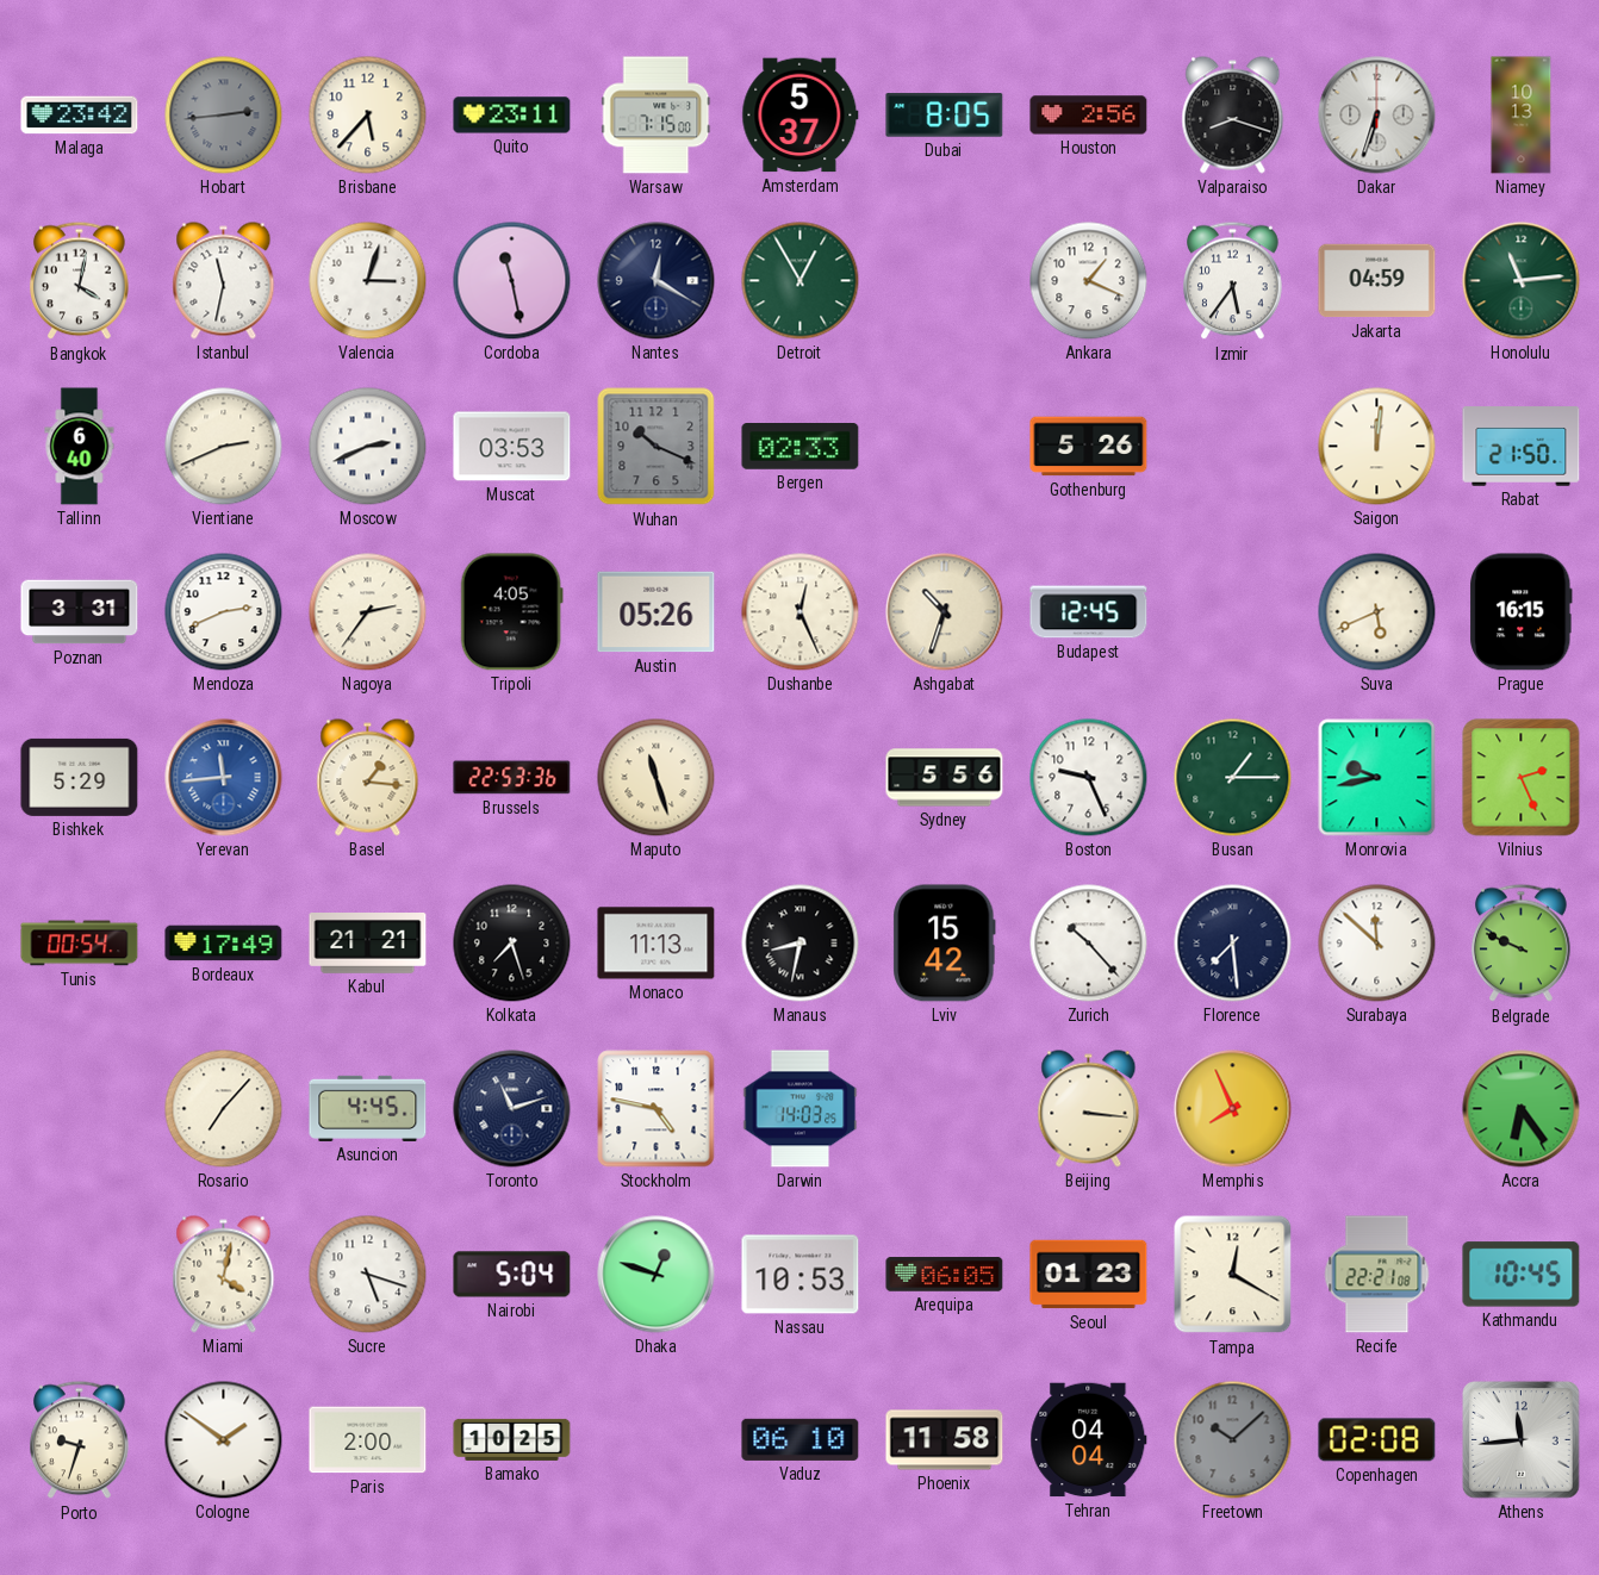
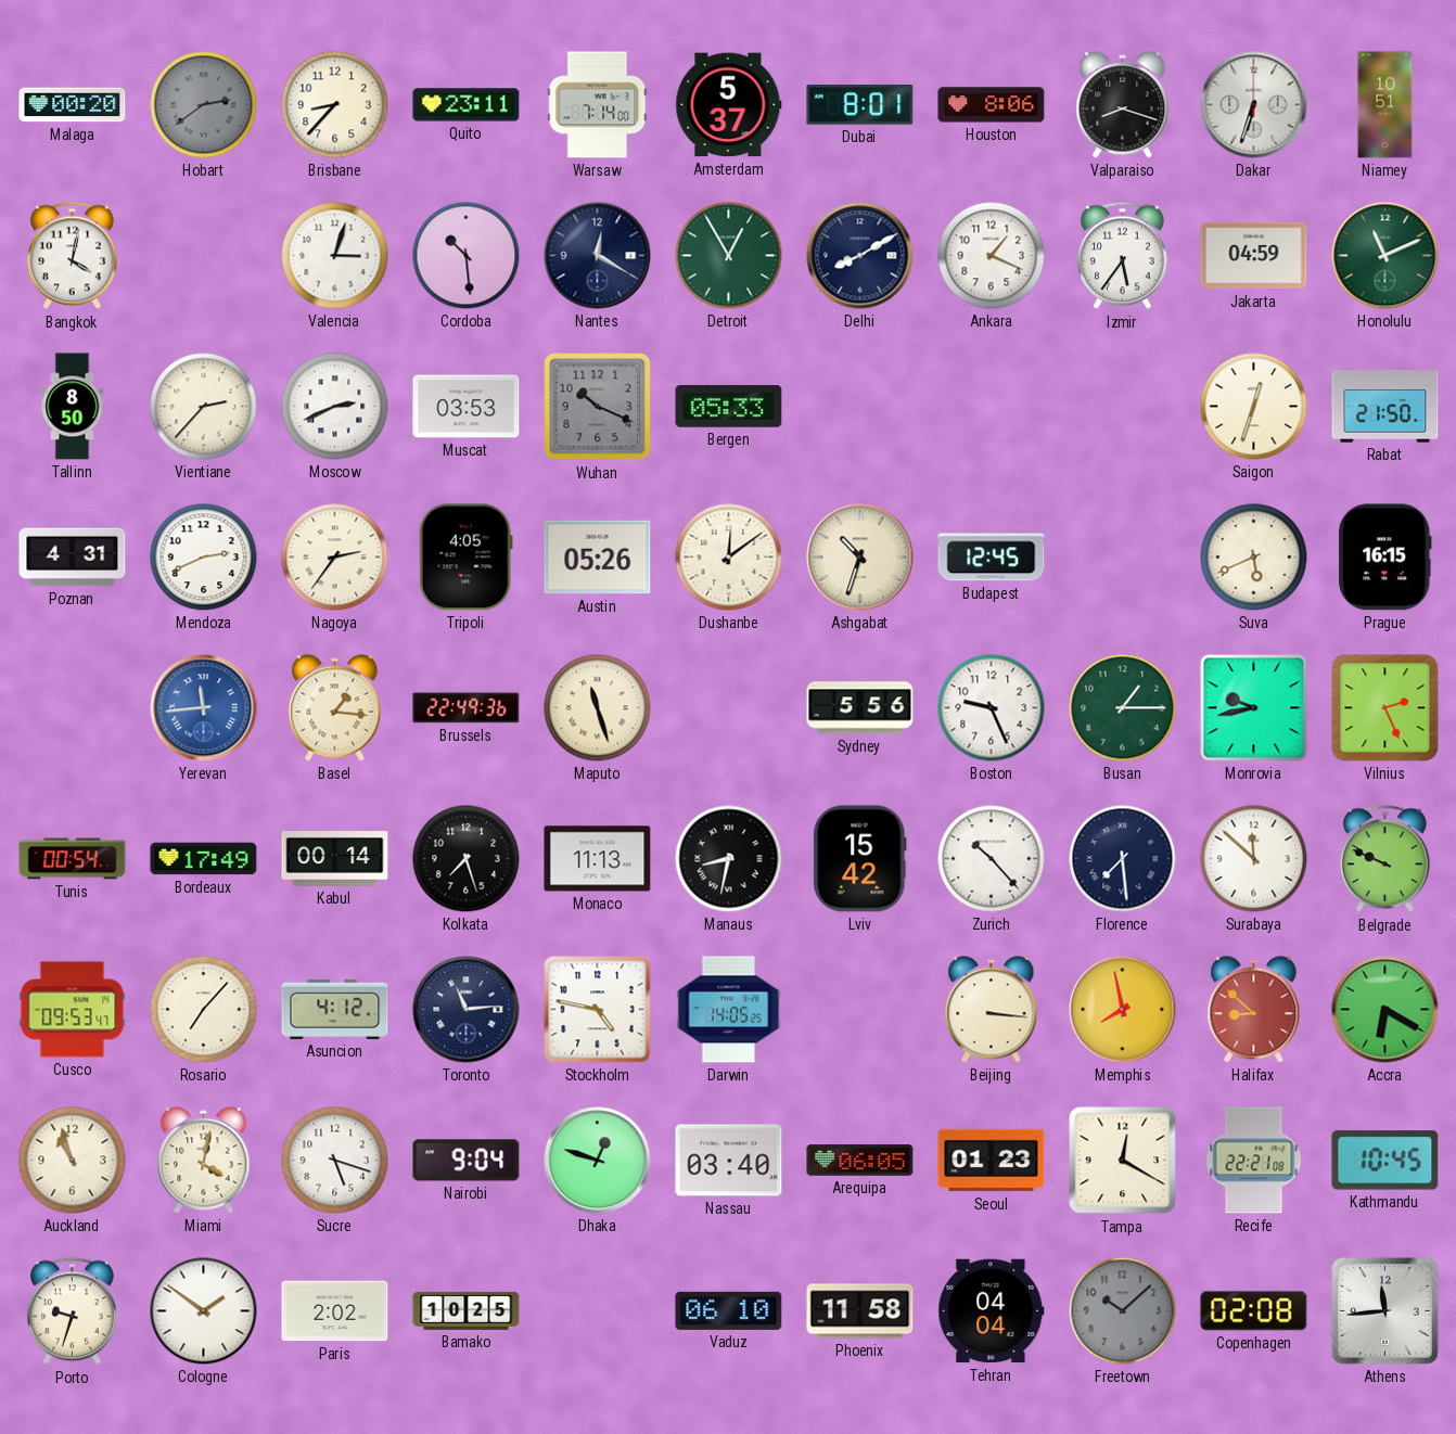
Malaga: 23:42 -> 00:20 (73, 105)
Hobart: 2:44 -> 2:39 (204, 105)
Brisbane: 5:37 -> 8:37 (335, 105)
Warsaw: 7:15 -> 7:14 (598, 105)
Dubai: 8:05 -> 8:01 (860, 105)
Houston: 2:56 -> 8:06 (992, 105)
Niamey: 10:13 -> 10:51 (1385, 105)
Istanbul: 11:32 -> none (224, 281)
Cordoba: 11:28 -> 10:29 (467, 256)
Delhi: none -> 8:10 (860, 256)
Honolulu: 11:14 -> 11:11 (1385, 256)
Tallinn: 6:40 -> 8:50 (73, 407)
Vientiane: 2:41 -> 2:37 (204, 407)
Bergen: 02:33 -> 05:33 (729, 407)
Gothenburg: 5:26 -> none (1089, 447)
Saigon: 12:01 -> 12:33 (1254, 407)
Poznan: 3:31 -> 4:31 (73, 558)
Dushanbe: 12:26 -> 12:09 (729, 558)
Bishkek: 5:29 -> none (80, 777)
Brussels: 22:53 -> 22:49 (467, 708)
Kabul: 21:21 -> 00:14 (335, 859)
Cusco: none -> 09:53 (73, 1010)
Asuncion: 4:45 -> 4:12 (335, 1009)
Toronto: 11:12 -> 11:14 (467, 1010)
Darwin: 14:03 -> 14:05 (729, 1010)
Memphis: 7:56 -> 7:58 (1123, 1010)
Halifax: none -> 8:52 (1254, 1010)
Accra: 6:24 -> 6:20 (1385, 1010)
Auckland: none -> 10:57 (73, 1161)
Nairobi: 5:04 -> 9:04 (467, 1161)
Nassau: 10:53 -> 03:40 (729, 1161)
Paris: 2:00 -> 2:02 (335, 1311)
